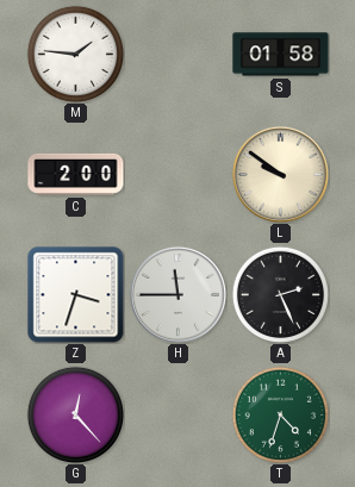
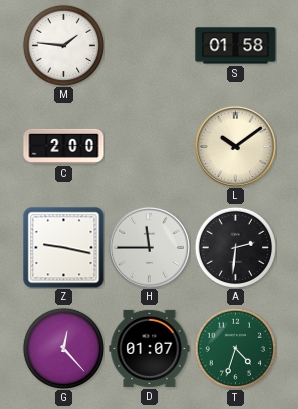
L: 9:51 -> 10:09 (235, 146)
Z: 3:33 -> 9:17 (64, 248)
A: 2:26 -> 2:31 (235, 247)
D: none -> 01:07 (150, 348)
